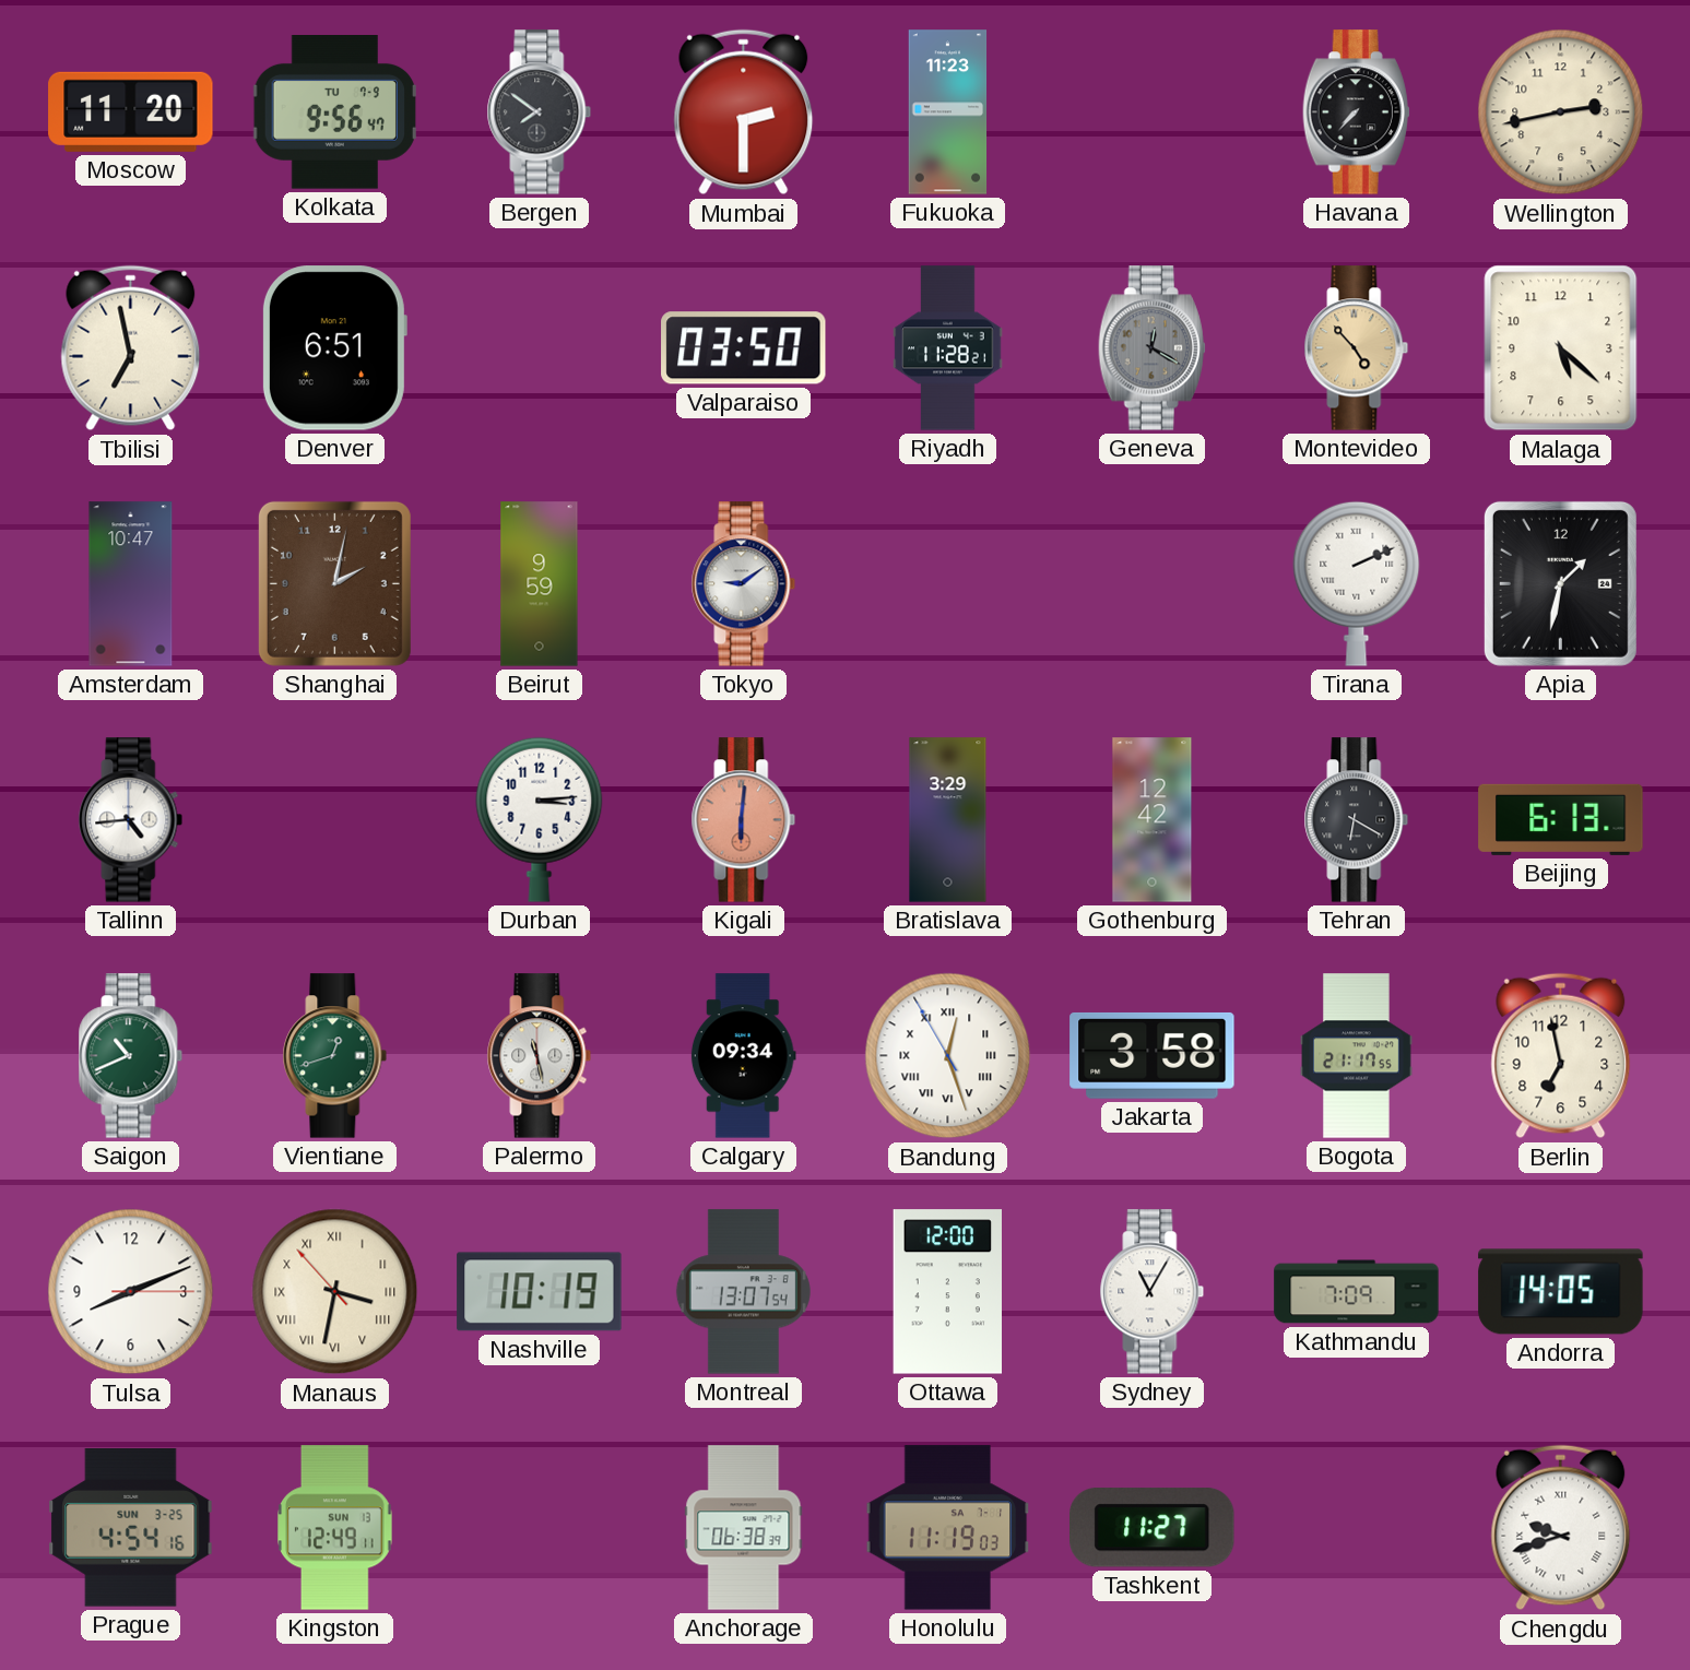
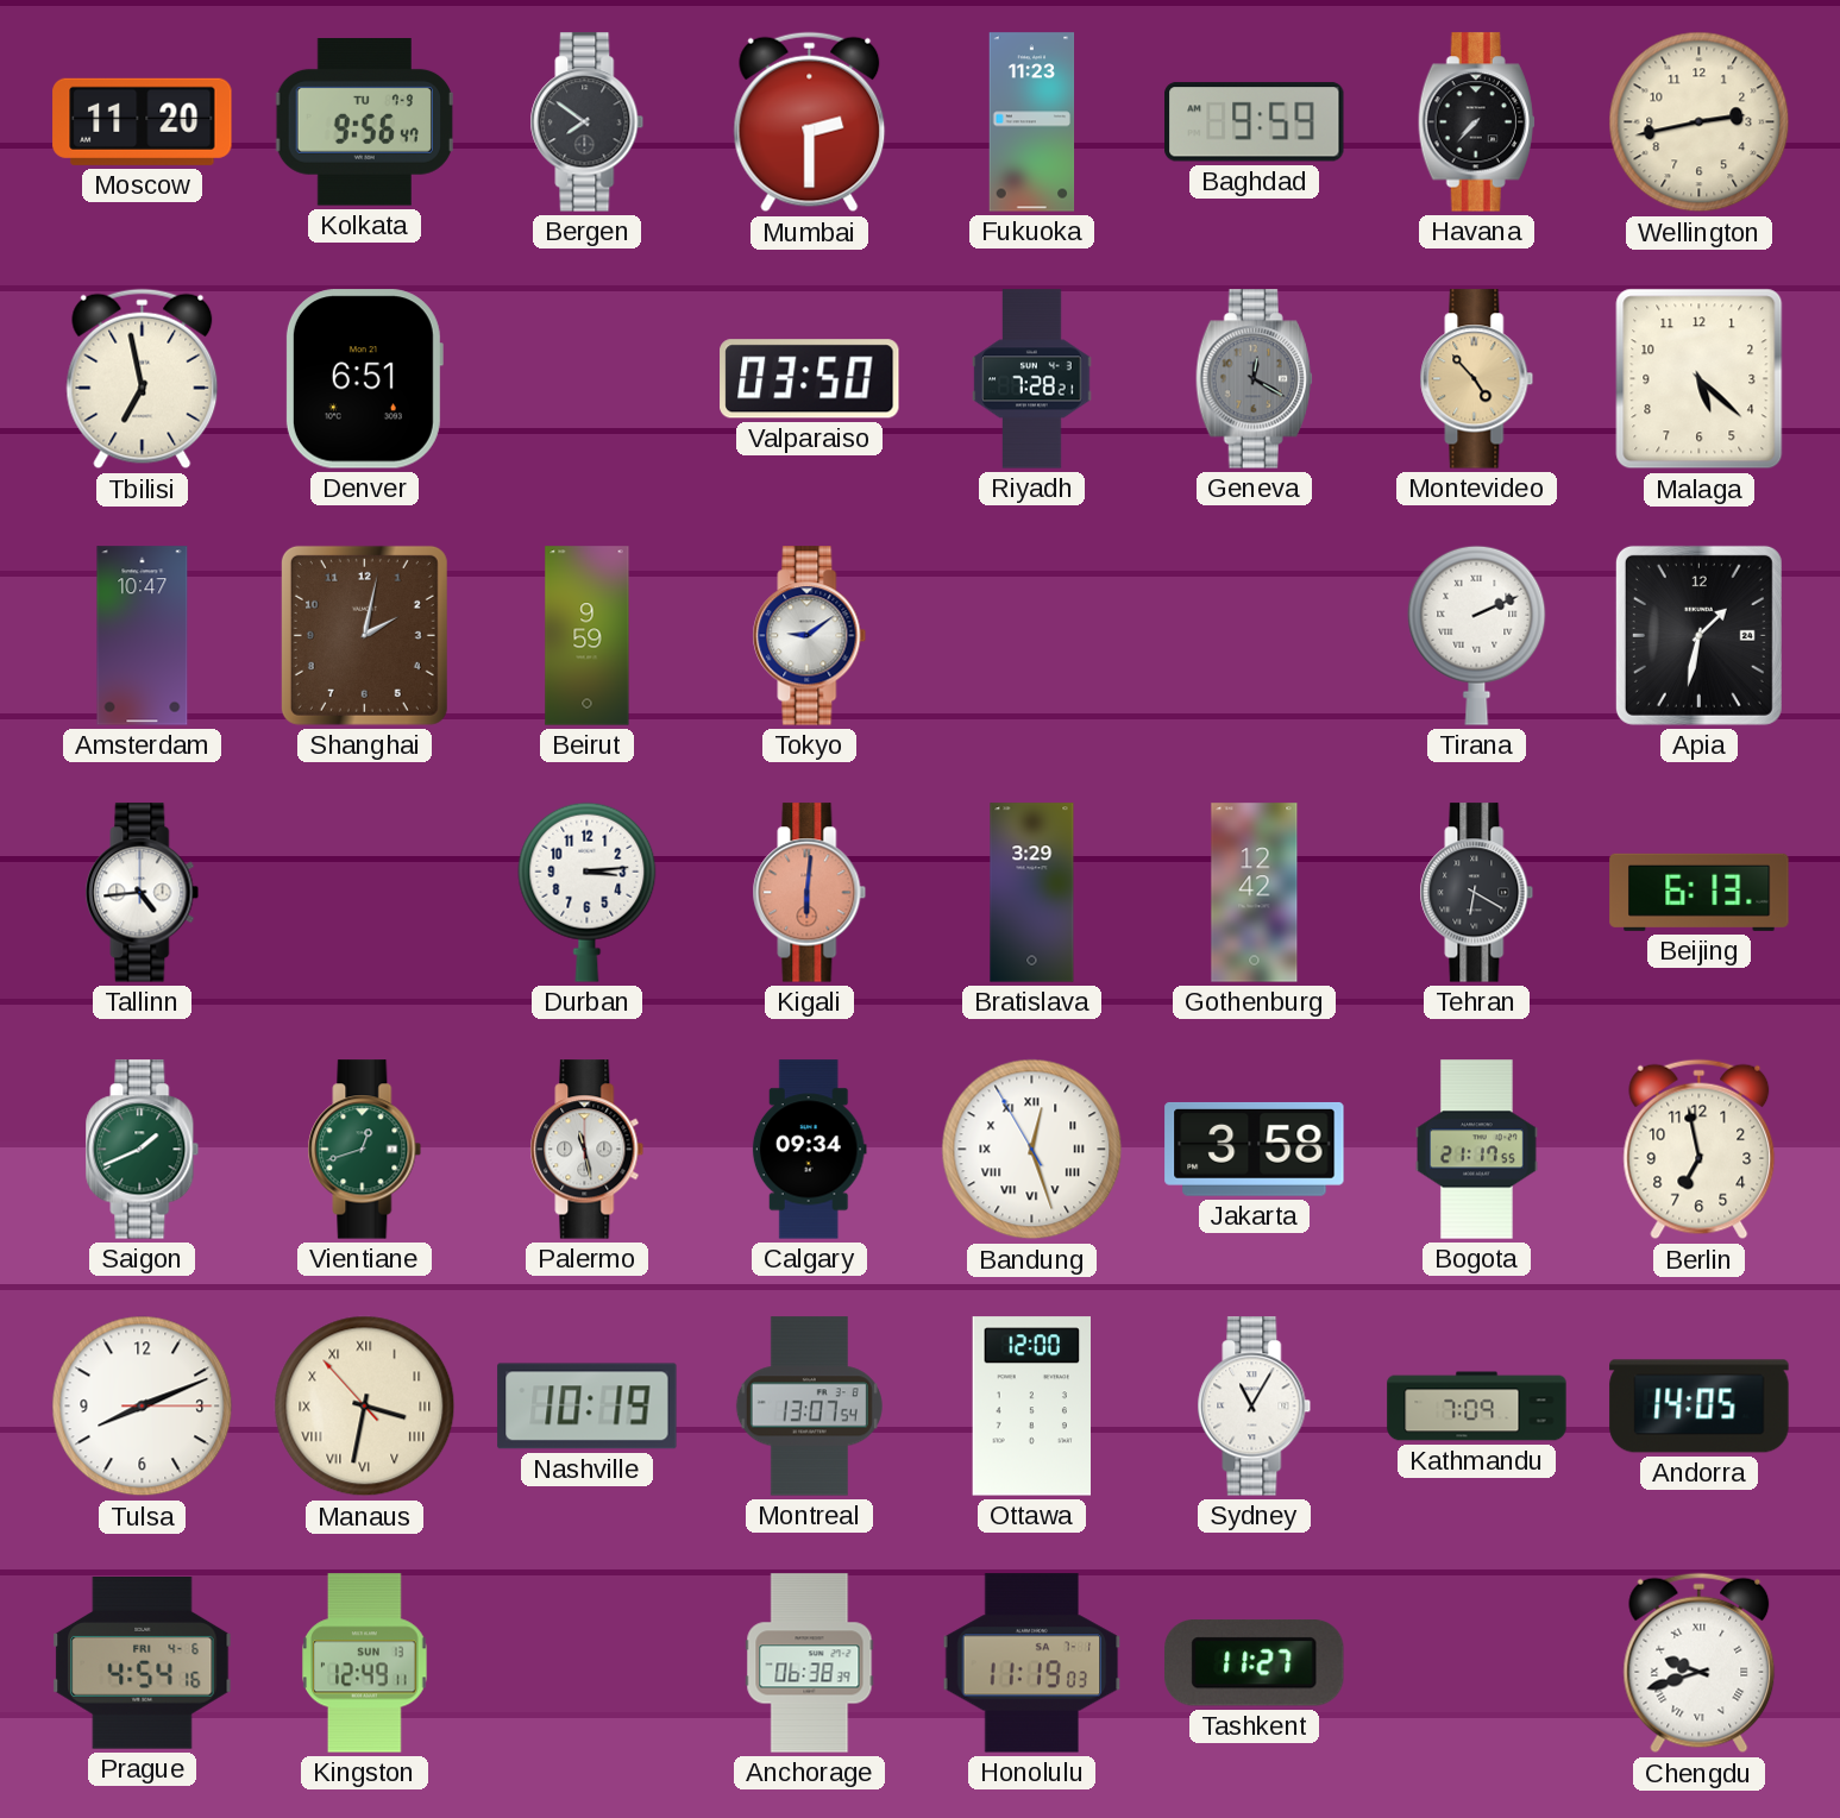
Baghdad: none -> 9:59 (1255, 122)
Riyadh: 11:28 -> 7:28 (1032, 379)
Saigon: 10:41 -> 1:41 (143, 1150)
Prague date: SUN 3-25 -> FRI 4-6 (143, 1663)
